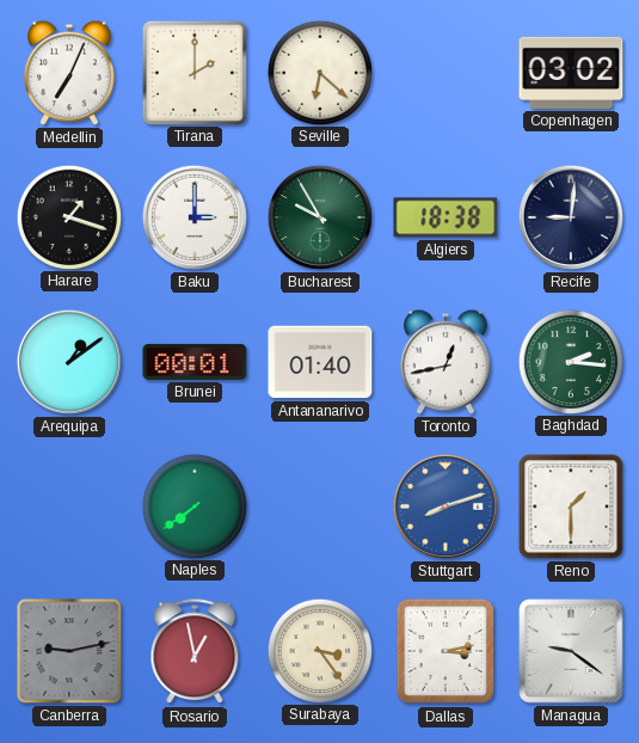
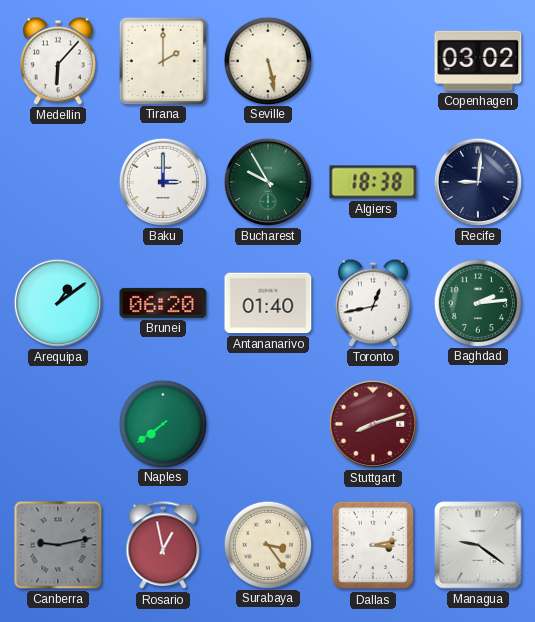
Medellin: 7:04 -> 6:07 (59, 61)
Seville: 6:22 -> 5:28 (267, 60)
Harare: 1:18 -> none (68, 216)
Brunei: 00:01 -> 06:20 (163, 303)
Baghdad: 2:16 -> 2:14 (477, 302)
Stuttgart dial: blue -> burgundy (373, 424)
Reno: 1:30 -> none (571, 506)
